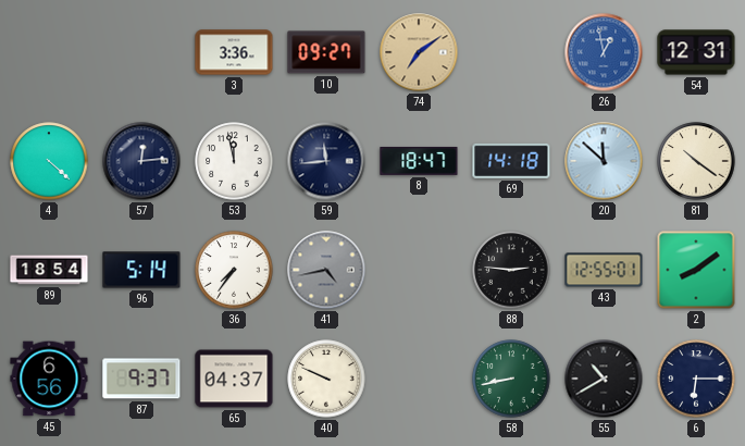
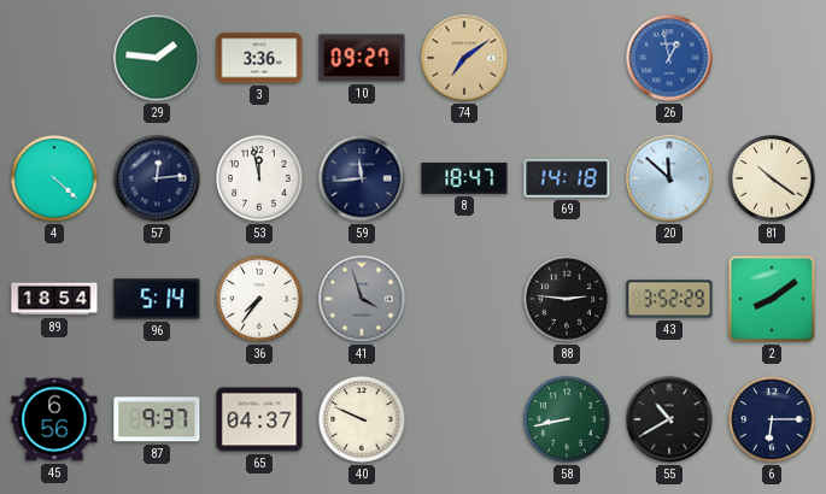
29: none -> 1:46 (157, 58)
54: 12:31 -> none (696, 52)
41: 4:43 -> 3:57 (362, 299)
43: 12:55 -> 3:52 (669, 299)
